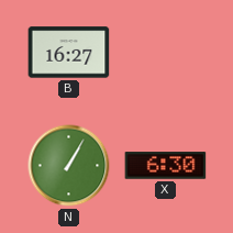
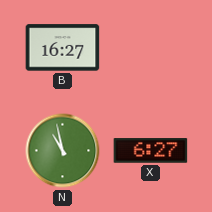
N: 1:05 -> 10:58 (63, 151)
X: 6:30 -> 6:27 (151, 151)
